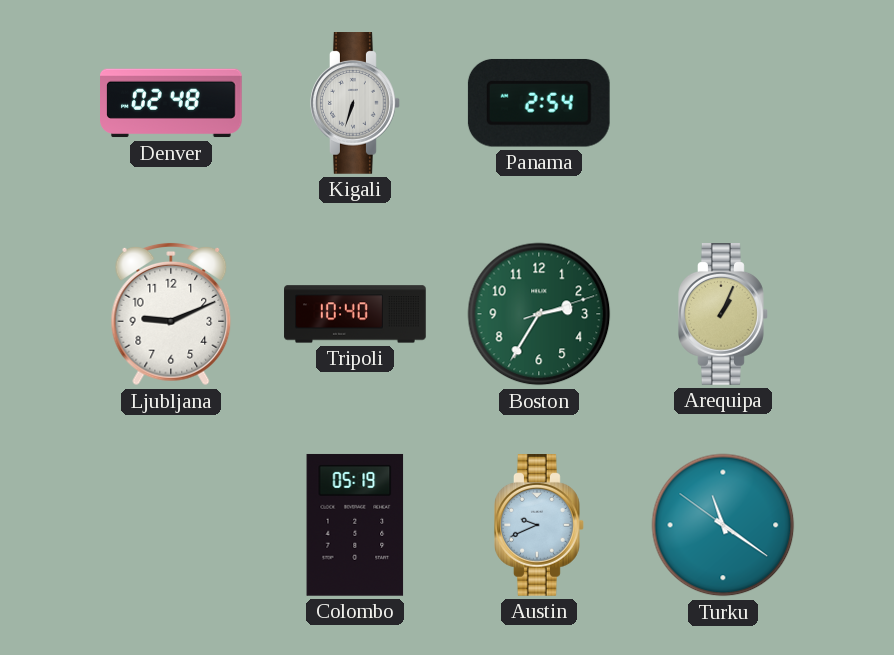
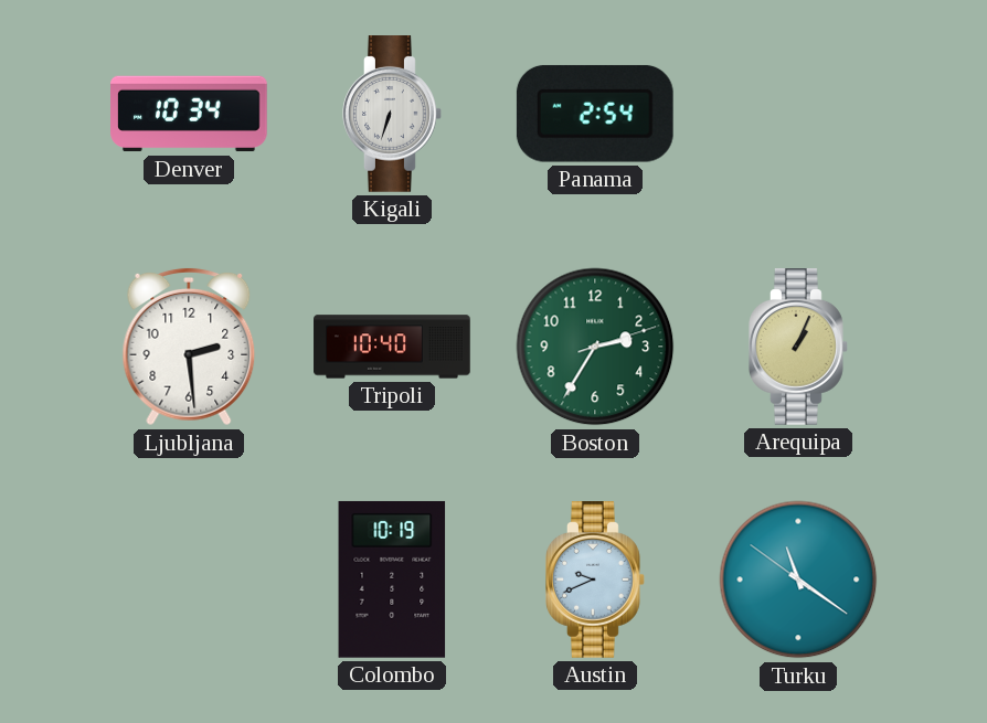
Denver: 02:48 -> 10:34 (190, 114)
Ljubljana: 9:11 -> 2:29 (189, 347)
Colombo: 05:19 -> 10:19 (392, 580)
